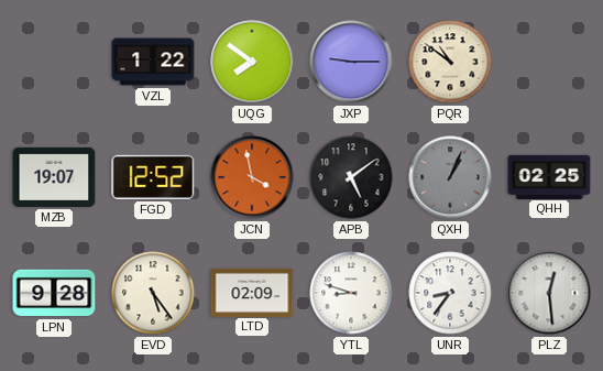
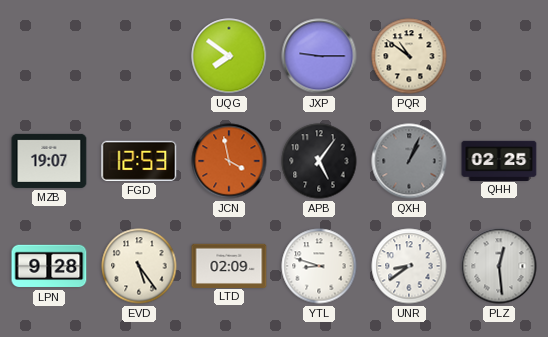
VZL: 1:22 -> none (153, 62)
FGD: 12:52 -> 12:53 (139, 161)
APB: 5:09 -> 5:06 (319, 161)
UNR: 8:36 -> 8:39 (409, 266)
